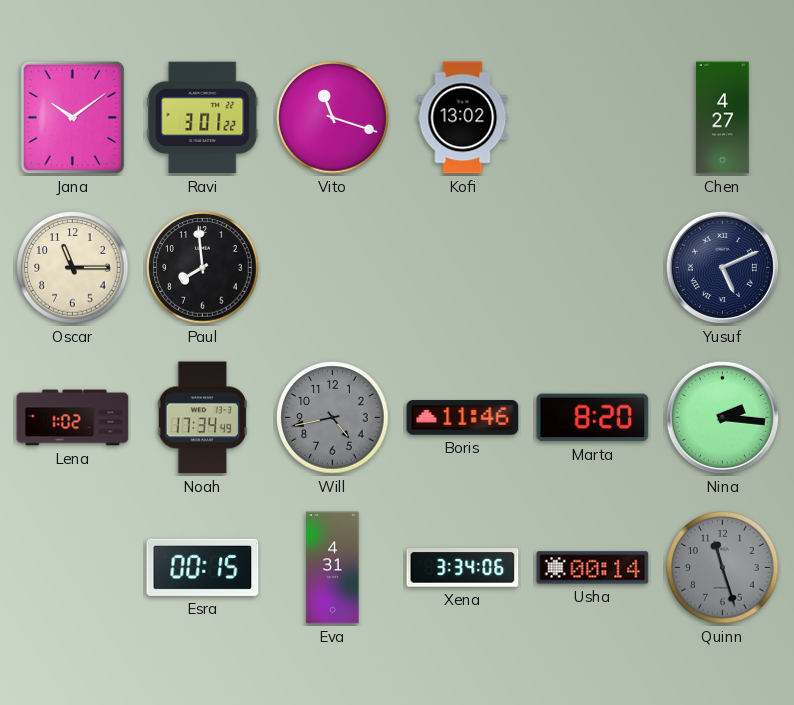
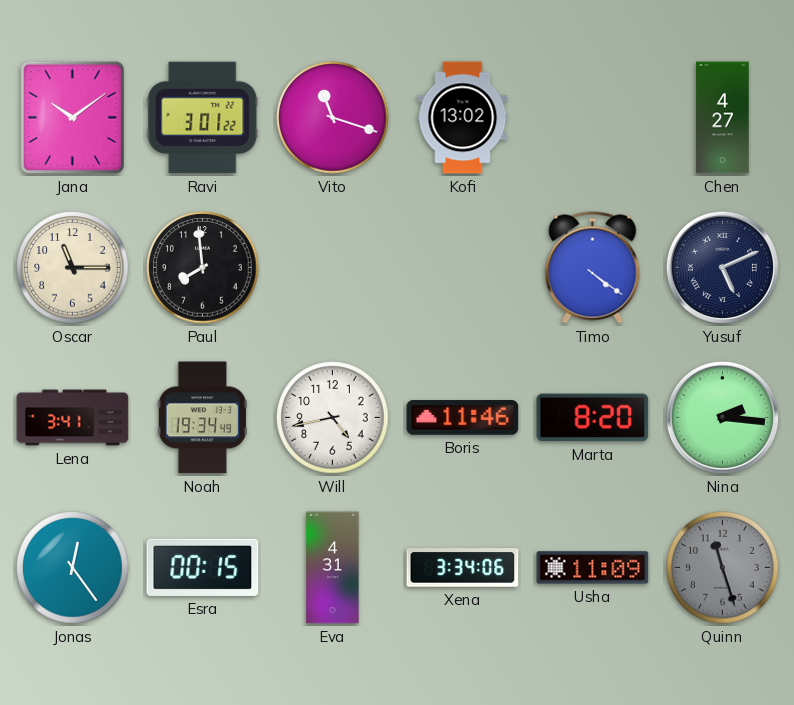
Timo: none -> 4:21 (593, 268)
Lena: 1:02 -> 3:41 (73, 418)
Noah: 17:34 -> 19:34 (202, 418)
Will dial: grey -> white (333, 418)
Jonas: none -> 12:24 (73, 568)
Usha: 00:14 -> 11:09 (593, 568)
